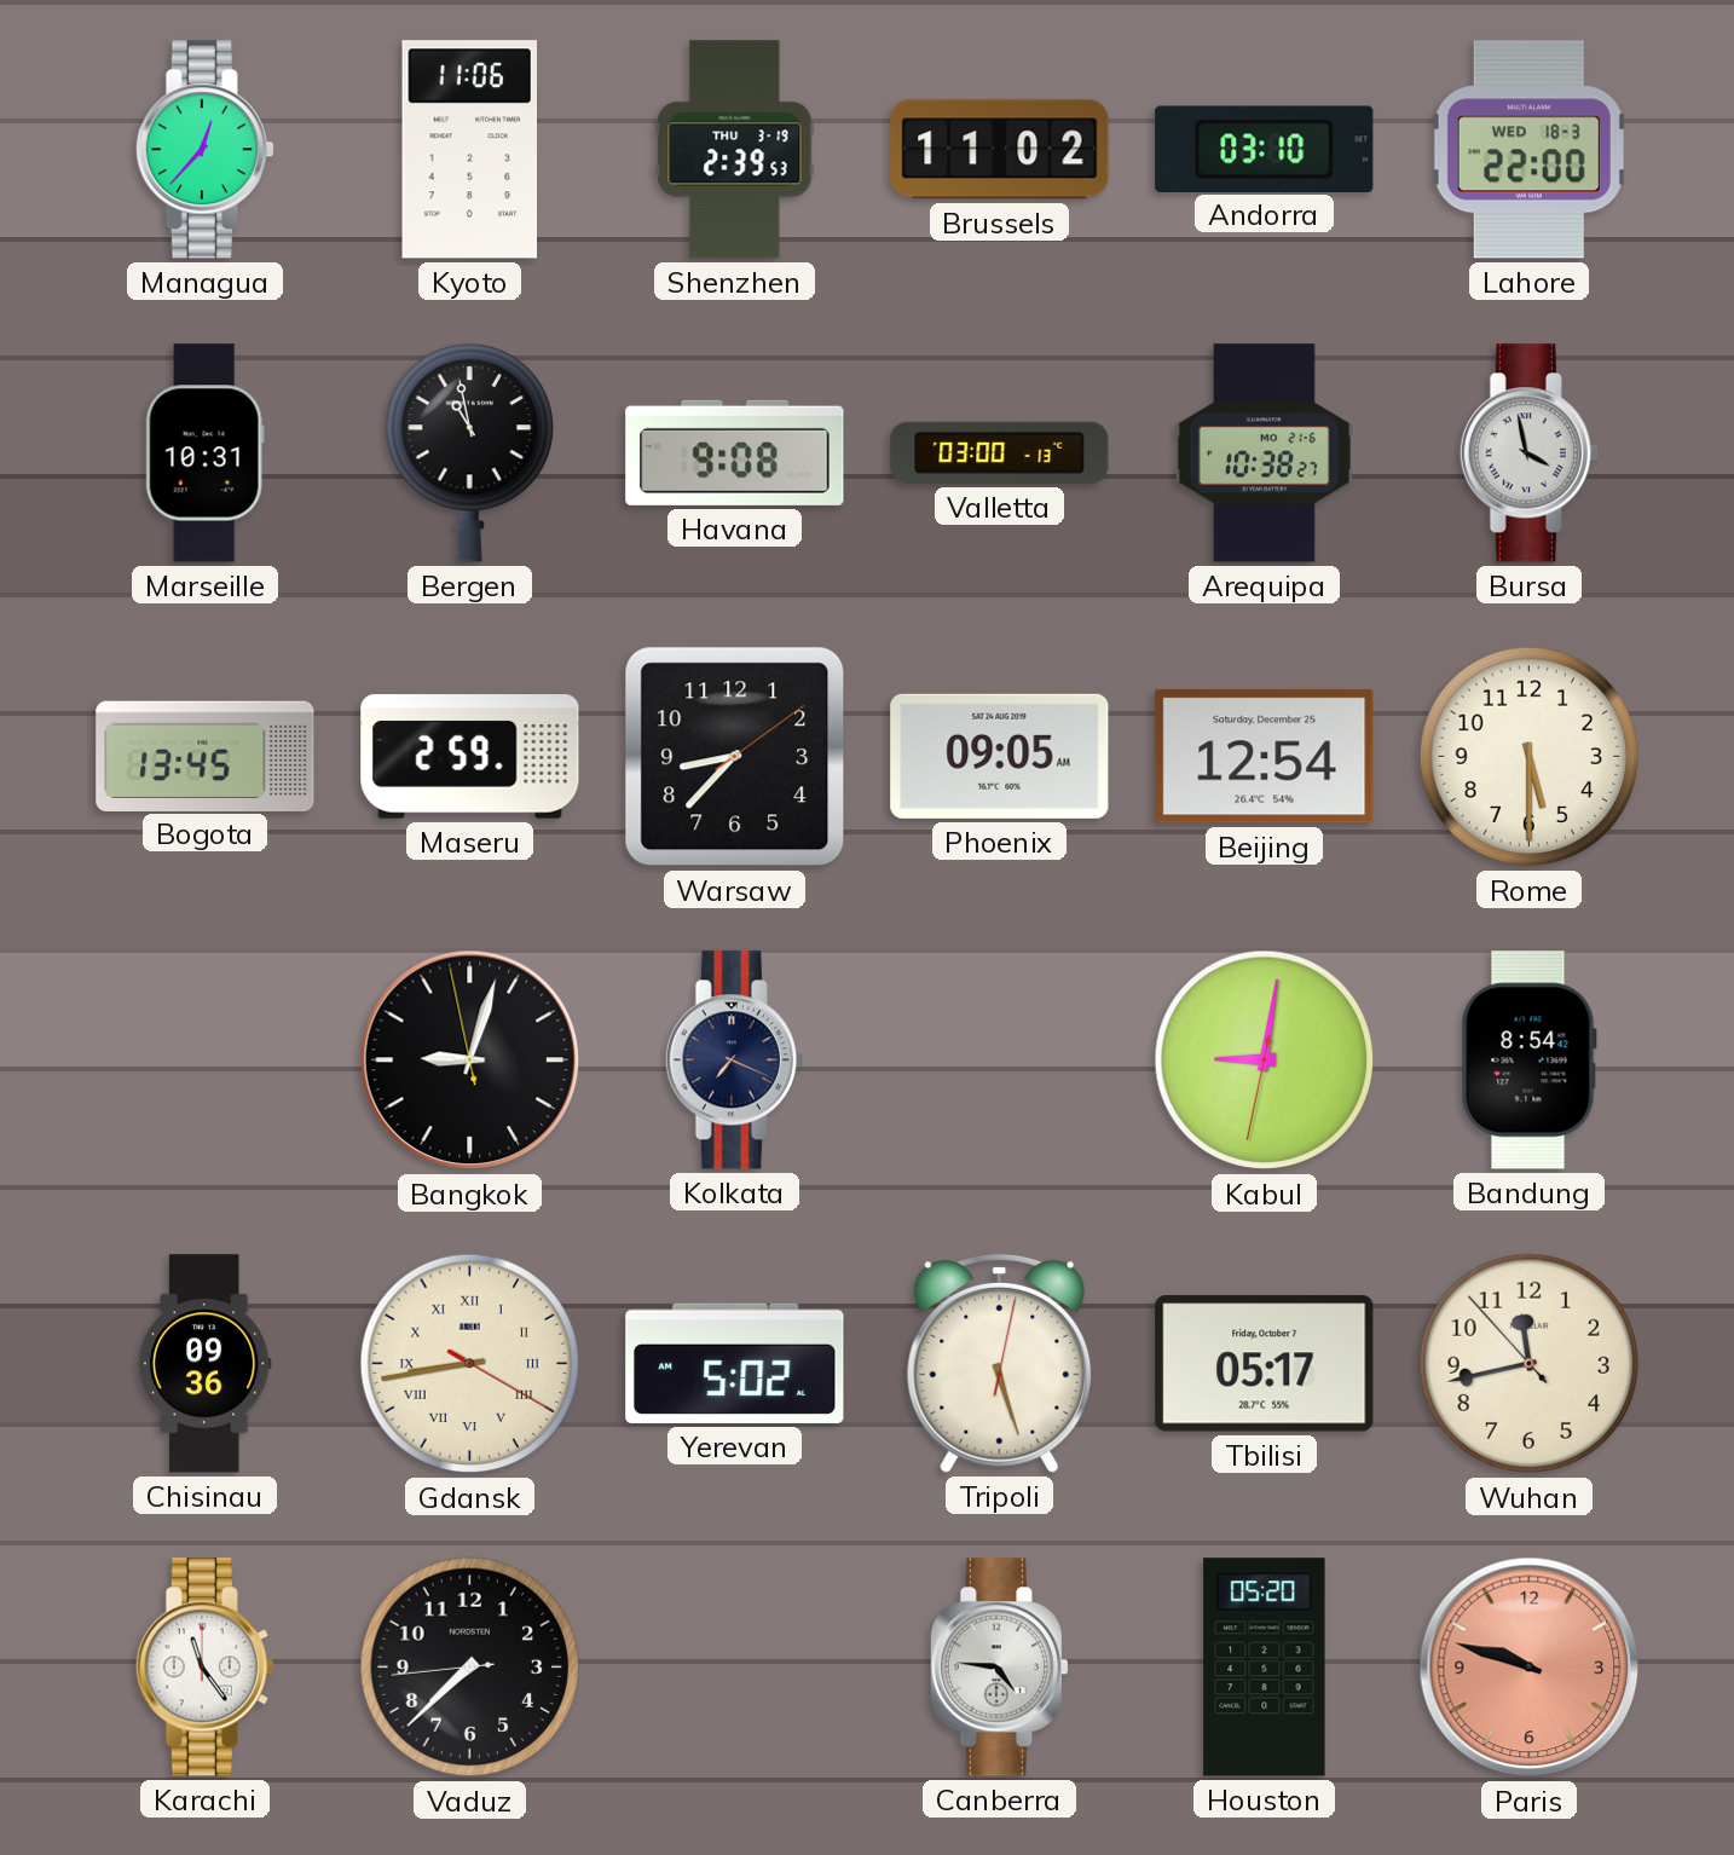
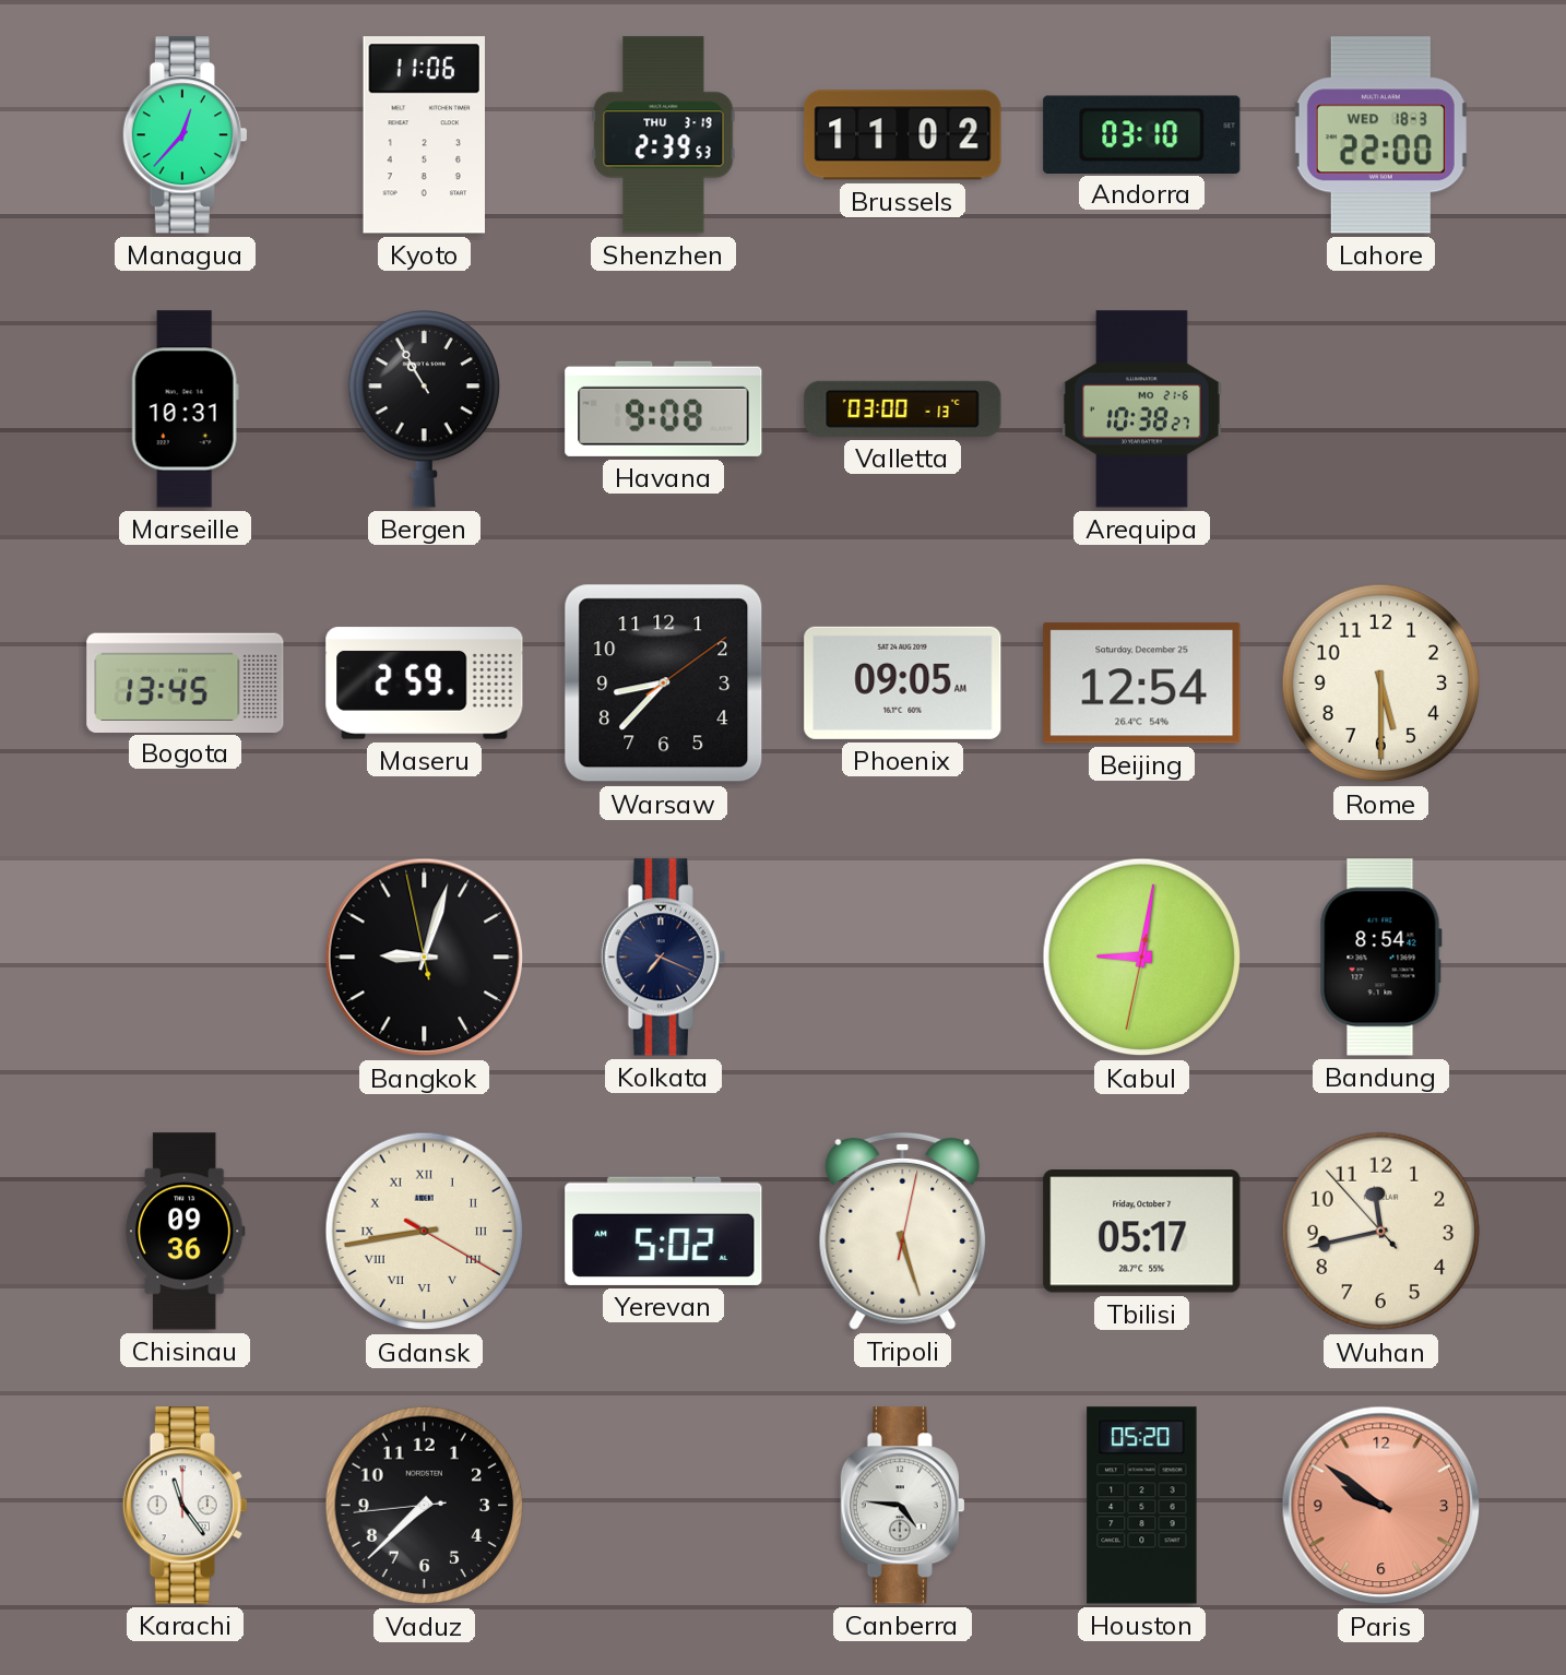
Bergen: 10:58 -> 10:55 (424, 409)
Bursa: 3:58 -> none (1528, 453)
Paris: 9:48 -> 9:51 (1381, 1506)
